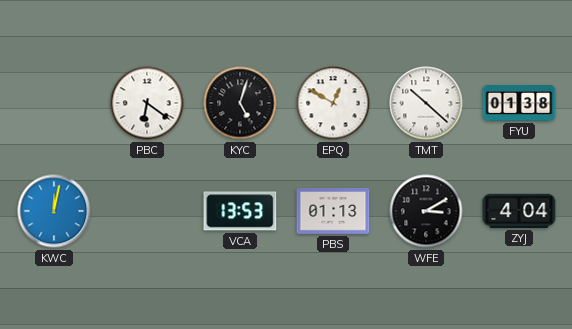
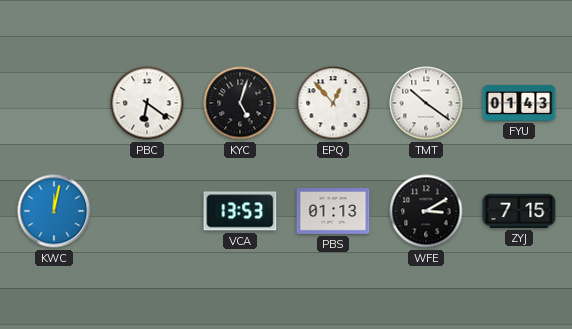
EPQ: 12:50 -> 12:53 (333, 103)
TMT: 10:22 -> 10:21 (426, 103)
FYU: 01:38 -> 01:43 (519, 103)
ZYJ: 4:04 -> 7:15 (519, 211)
